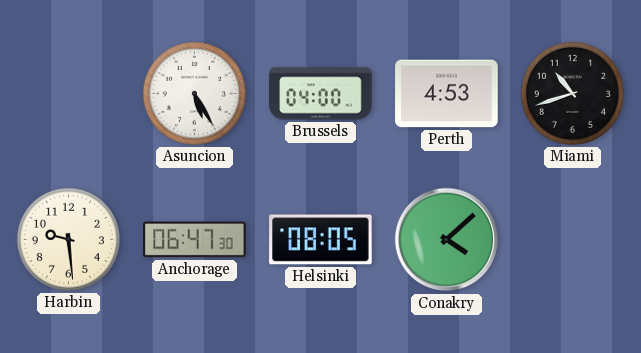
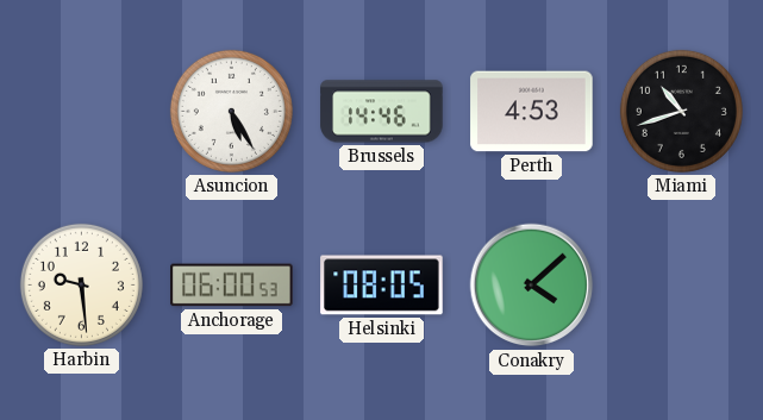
Brussels: 04:00 -> 14:46 (382, 112)
Anchorage: 06:47 -> 06:00 (232, 286)
